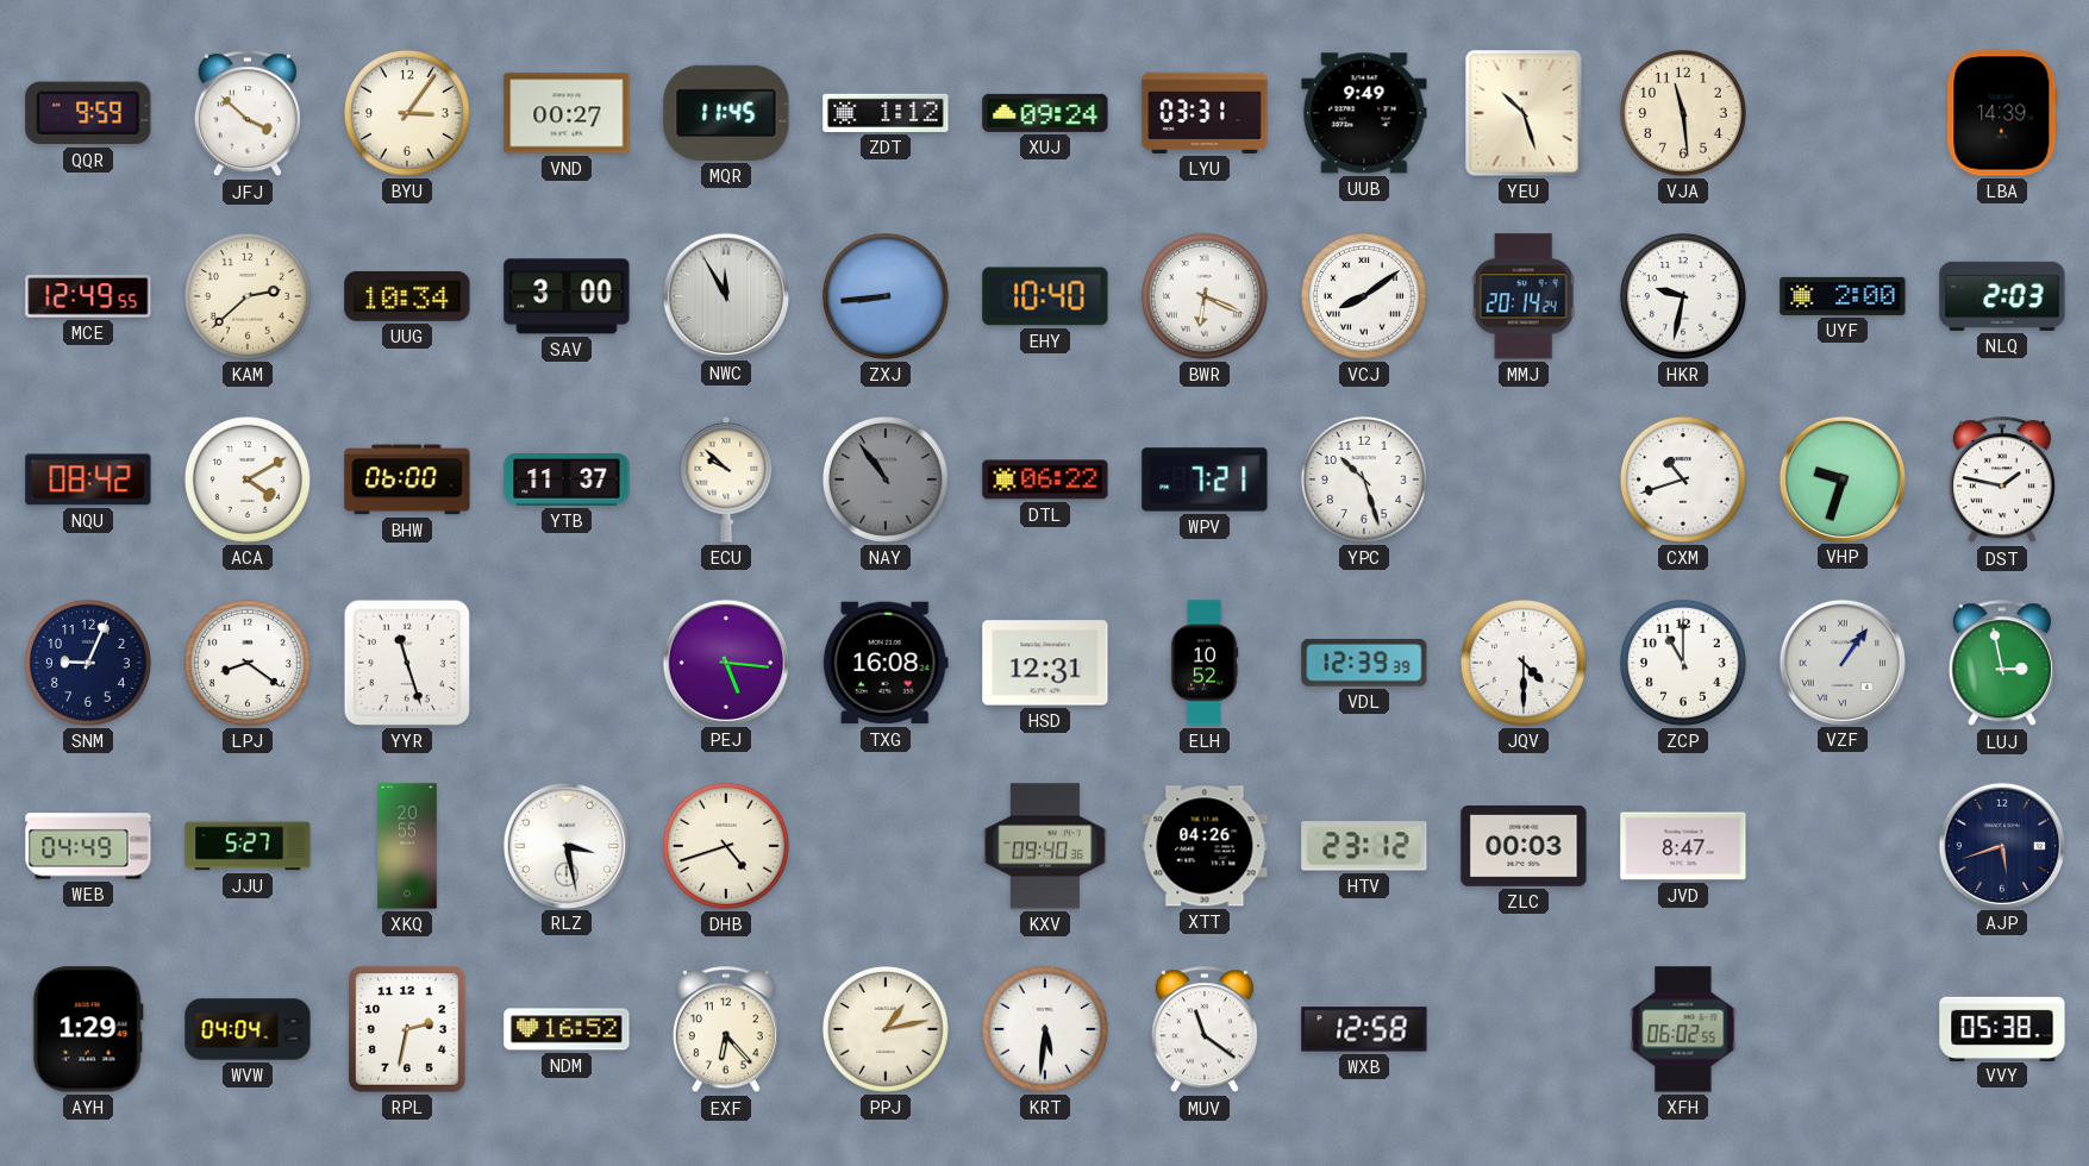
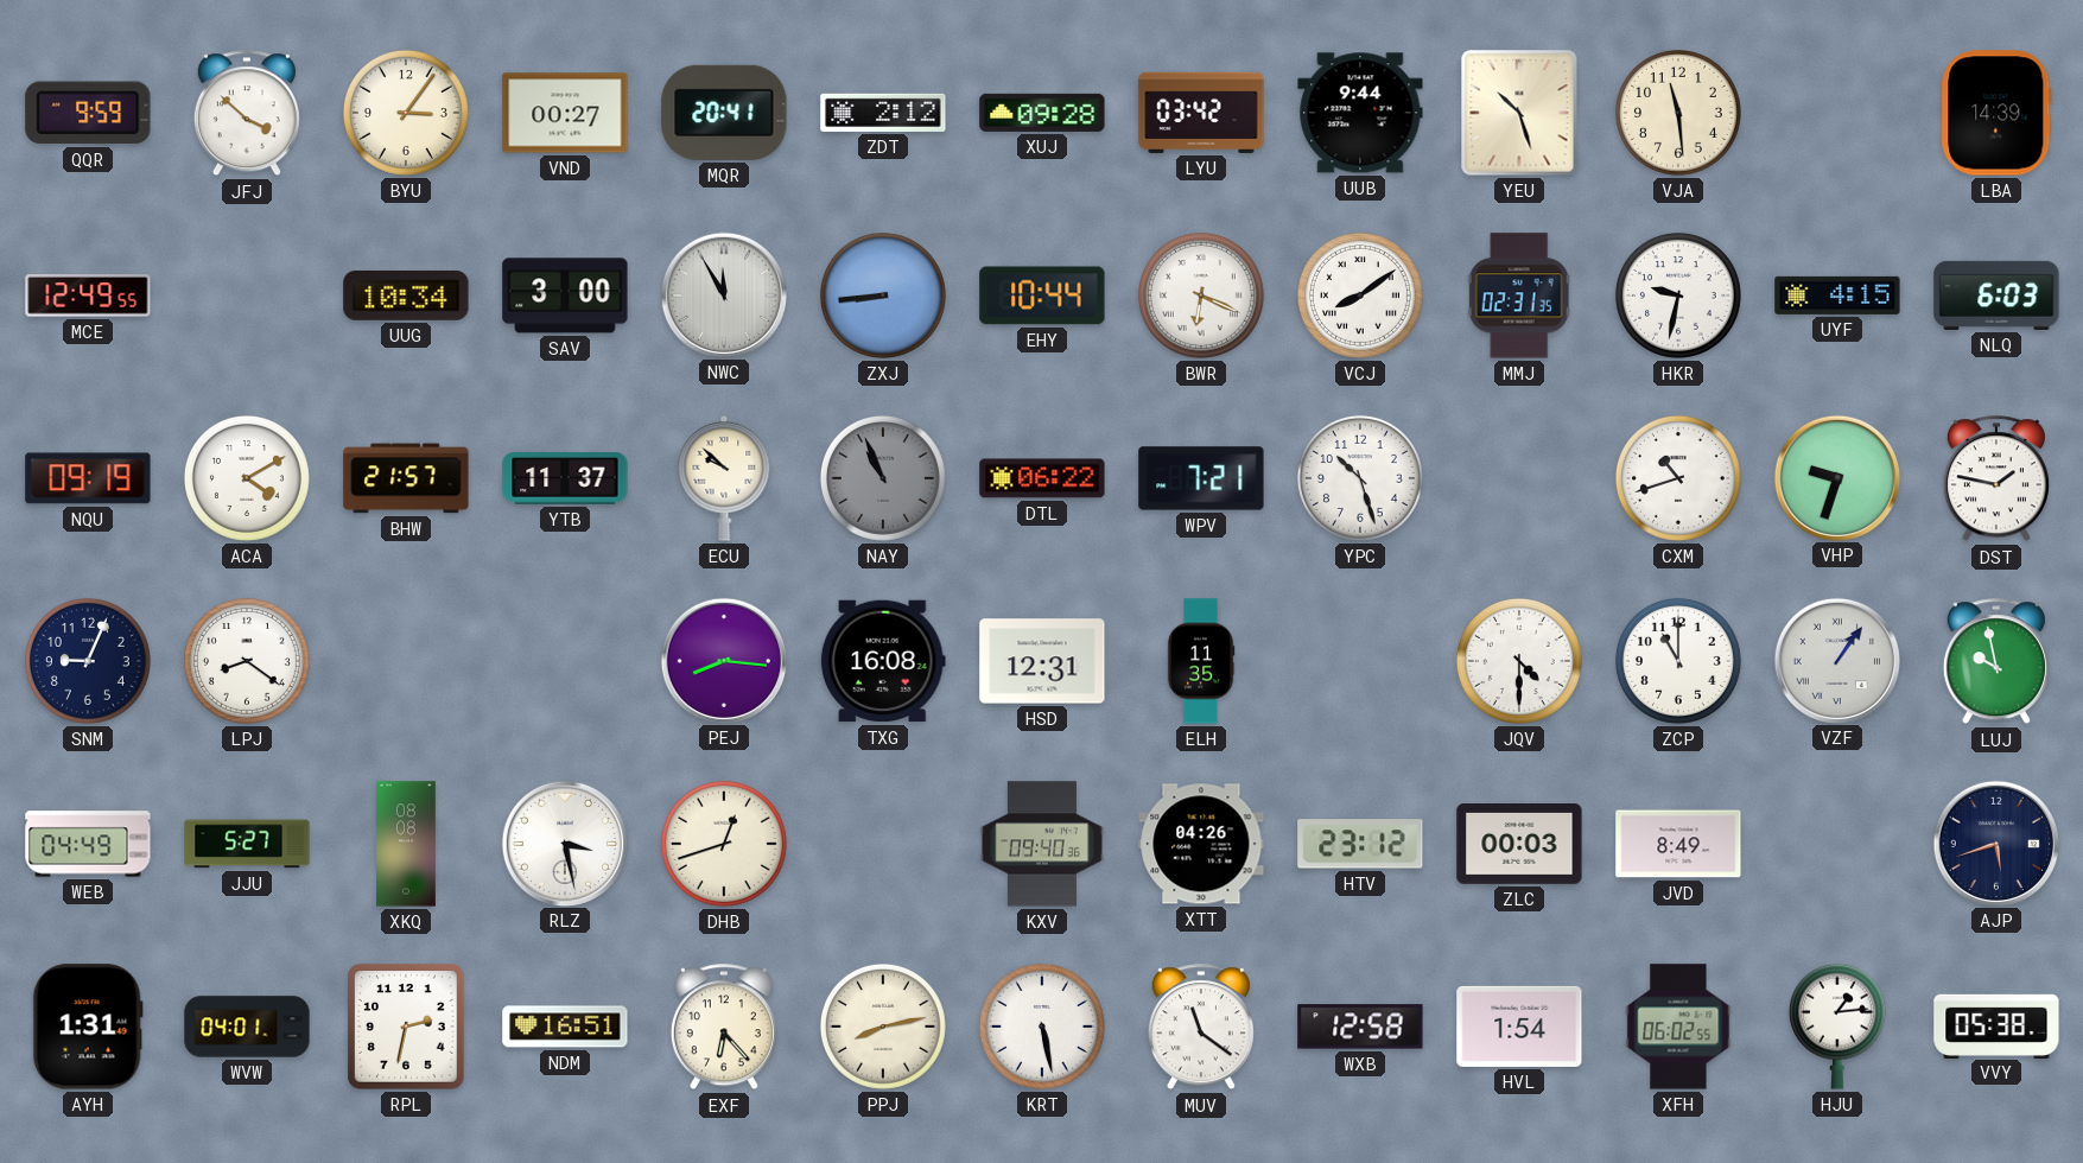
MQR: 11:45 -> 20:41 (724, 113)
ZDT: 1:12 -> 2:12 (883, 113)
XUJ: 09:24 -> 09:28 (1042, 113)
LYU: 03:31 -> 03:42 (1201, 113)
UUB: 9:49 -> 9:44 (1360, 113)
KAM: 2:38 -> none (248, 296)
EHY: 10:40 -> 10:44 (1042, 295)
MMJ: 20:14 -> 02:31 (1519, 295)
UYF: 2:00 -> 4:15 (1837, 295)
NLQ: 2:03 -> 6:03 (1996, 295)
NQU: 08:42 -> 09:19 (88, 478)
BHW: 06:00 -> 21:57 (406, 478)
NAY: 10:54 -> 10:56 (883, 478)
YYR: 11:27 -> none (407, 663)
PEJ: 5:16 -> 8:16 (723, 660)
ELH: 10:52 -> 11:35 (1201, 661)
VDL: 12:39 -> none (1364, 663)
LUJ: 2:58 -> 9:58 (1996, 662)
XKQ: 20:55 -> 08:08 (406, 844)
DHB: 4:42 -> 12:42 (724, 844)
JVD: 8:47 -> 8:49 (1678, 844)
AYH: 1:29 -> 1:31 (88, 1027)
WVW: 04:04 -> 04:01 (247, 1027)
NDM: 16:52 -> 16:51 (565, 1027)
PPJ: 1:13 -> 8:13 (883, 1027)
KRT: 5:31 -> 5:28 (1042, 1027)
HVL: none -> 1:54 (1519, 1027)
HJU: none -> 1:14 (1837, 1027)
